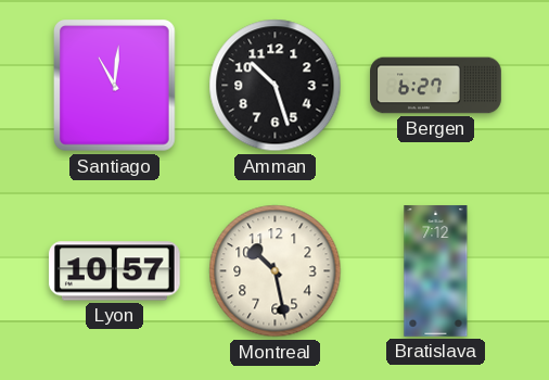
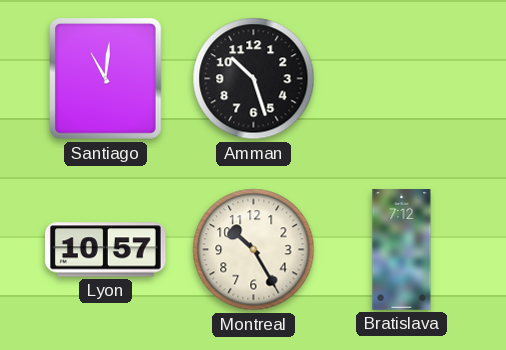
Bergen: 6:27 -> none (436, 86)
Montreal: 10:28 -> 10:25 (254, 250)
